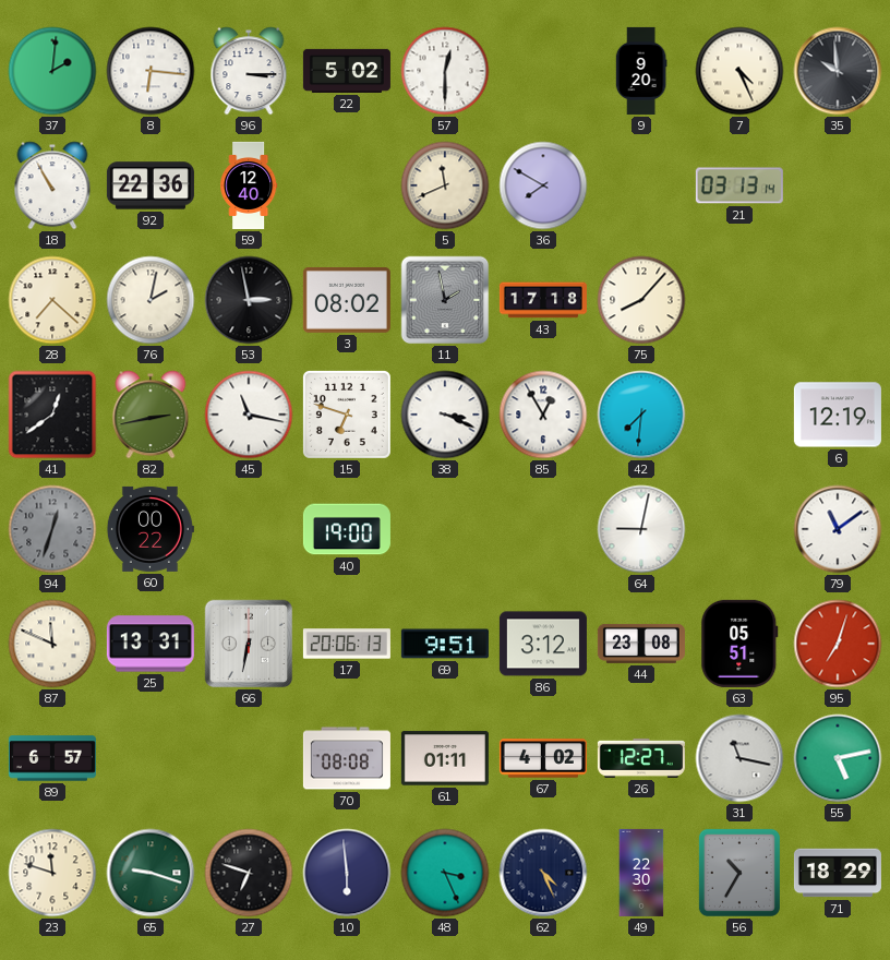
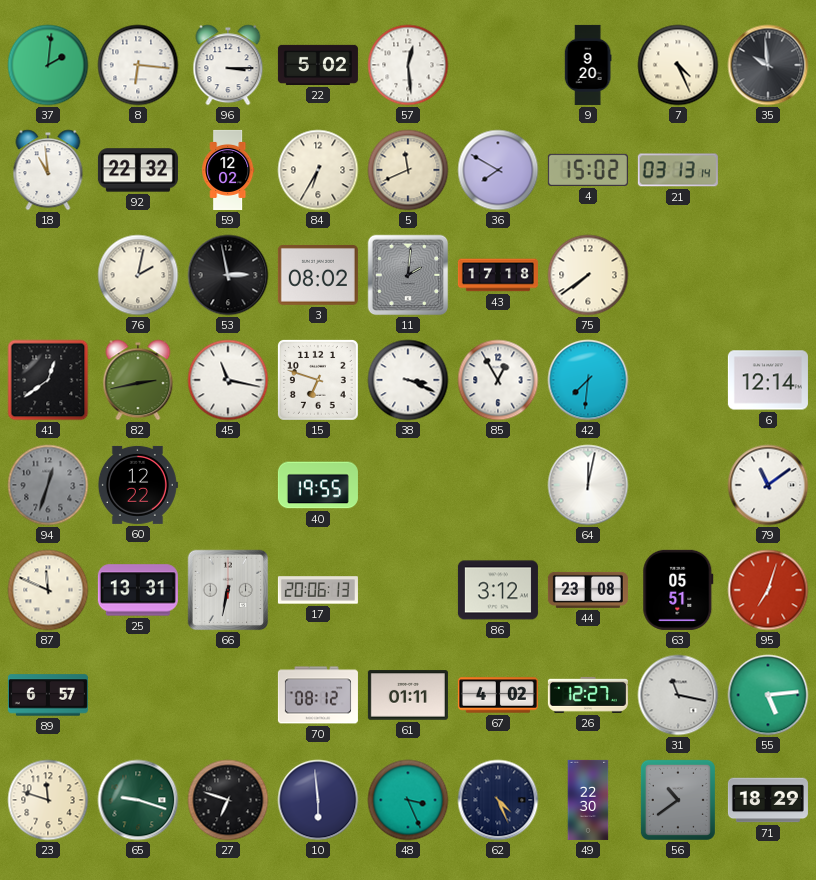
57: 12:30 -> 12:29 (408, 65)
18: 10:55 -> 10:59 (48, 170)
92: 22:36 -> 22:32 (138, 170)
59: 12:40 -> 12:02 (228, 170)
84: none -> 6:35 (318, 170)
4: none -> 15:02 (588, 170)
28: 7:22 -> none (52, 300)
11: 1:58 -> 2:01 (408, 275)
75: 8:07 -> 7:39 (588, 275)
6: 12:19 -> 12:14 (768, 380)
60: 00:22 -> 12:22 (137, 485)
40: 19:00 -> 19:55 (318, 485)
64: 9:02 -> 12:02 (588, 485)
69: 9:51 -> none (445, 644)
70: 08:08 -> 08:12 (318, 695)
55: 5:13 -> 5:14 (768, 695)
56: 10:35 -> 10:39 (678, 800)
